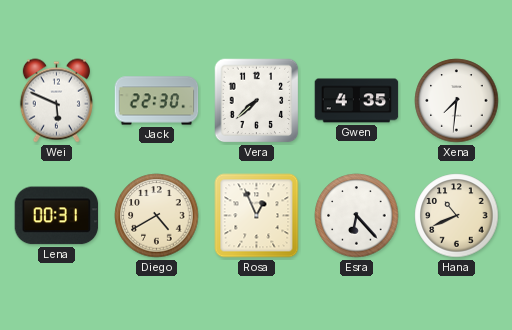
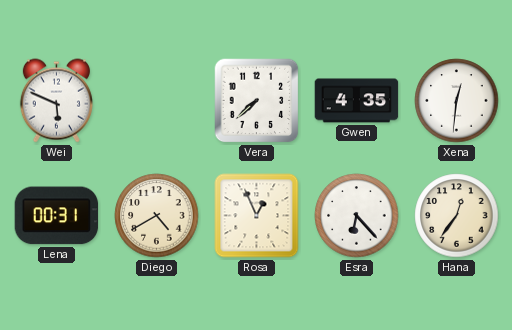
Jack: 22:30 -> none (157, 101)
Xena: 7:31 -> 12:31 (457, 101)
Hana: 10:41 -> 12:36 (457, 216)
